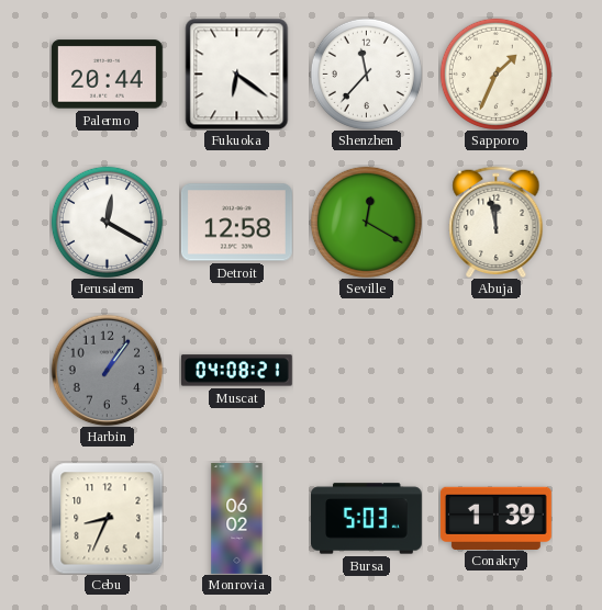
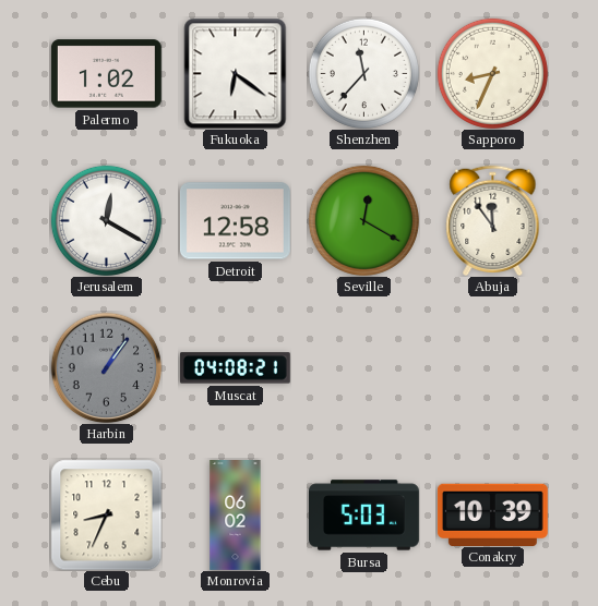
Palermo: 20:44 -> 1:02 (106, 74)
Sapporo: 1:34 -> 8:34 (492, 73)
Abuja: 11:58 -> 11:54 (493, 220)
Conakry: 1:39 -> 10:39 (492, 514)
